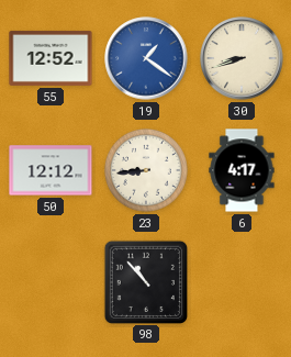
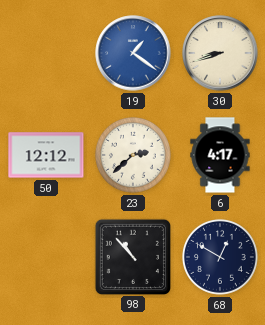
55: 12:52 -> none (51, 58)
23: 8:44 -> 2:38 (133, 155)
68: none -> 12:50 (220, 257)
